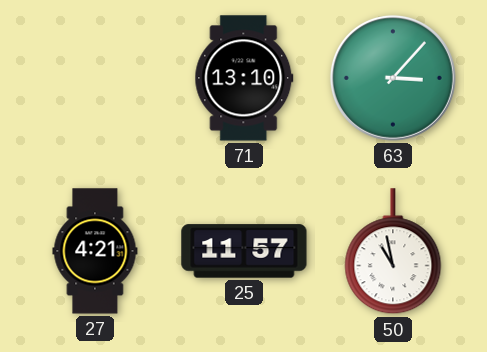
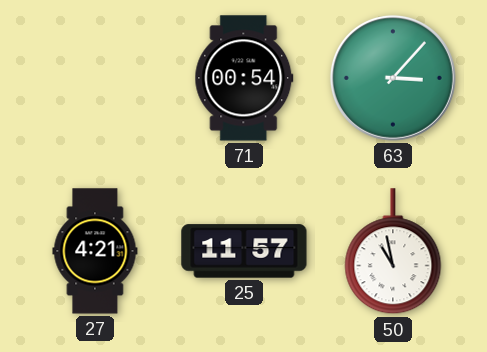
71: 13:10 -> 00:54 (244, 78)
